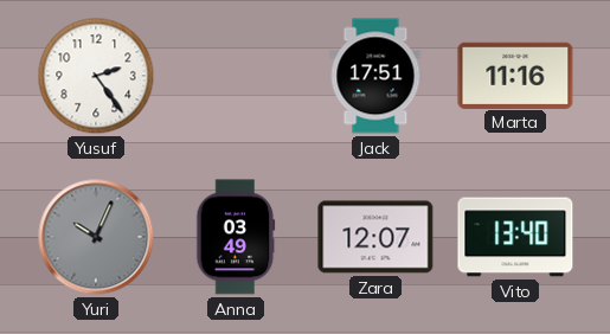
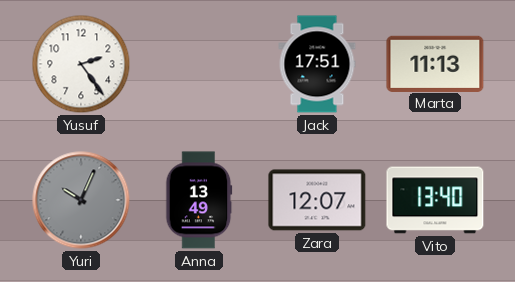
Marta: 11:16 -> 11:13 (435, 63)
Anna: 03:49 -> 13:49 (199, 200)
